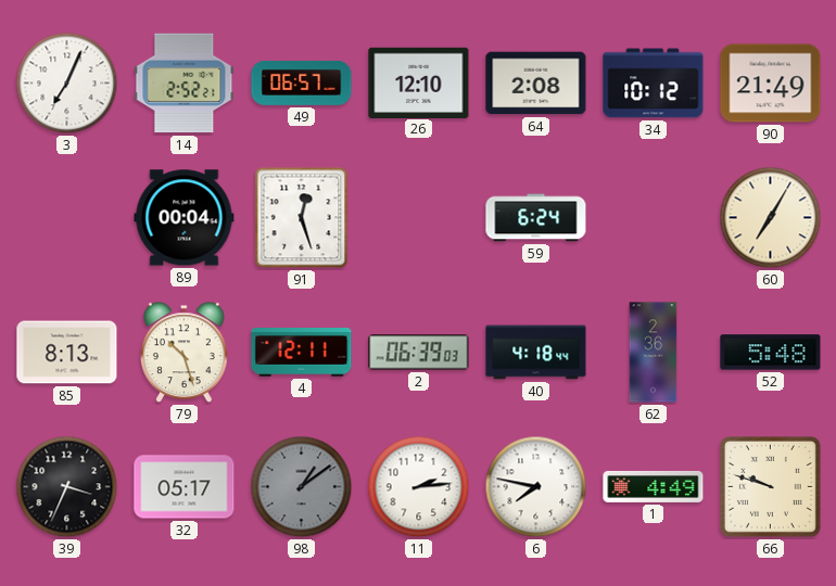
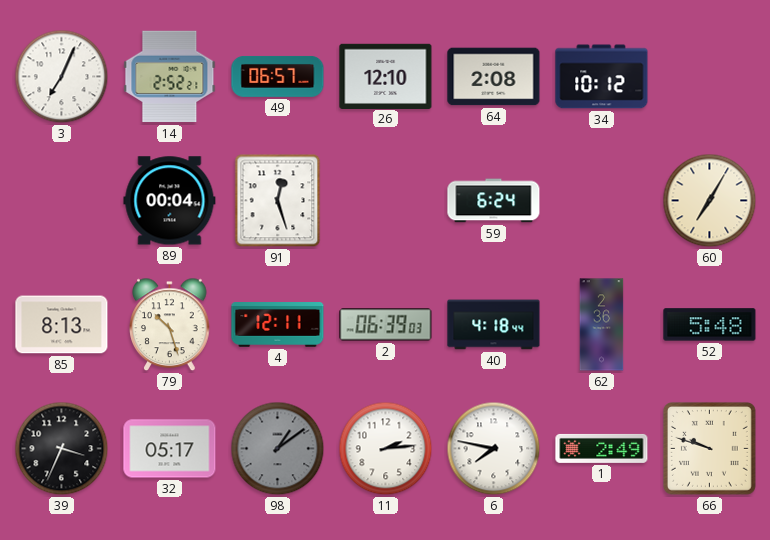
90: 21:49 -> none (771, 84)
1: 4:49 -> 2:49 (602, 448)
